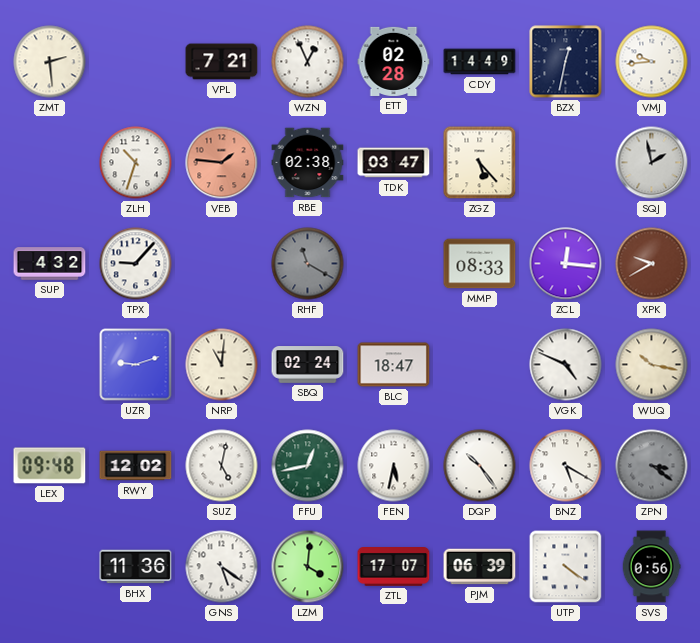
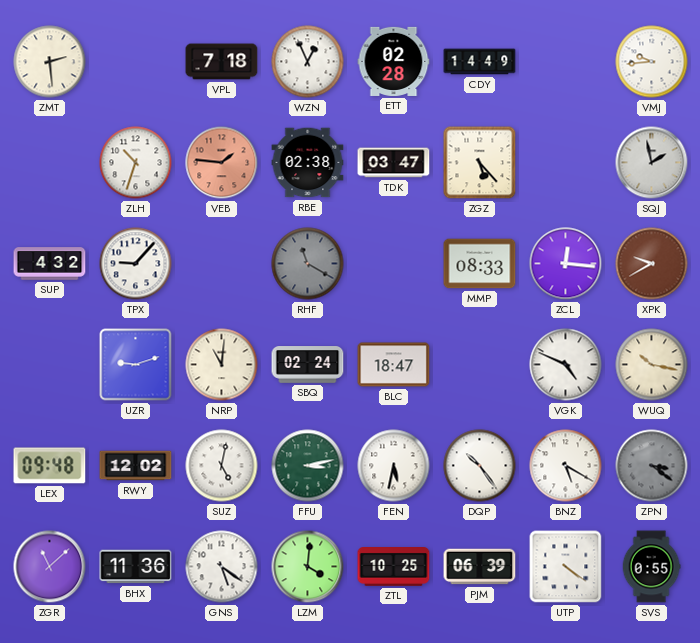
VPL: 7:21 -> 7:18 (222, 62)
BZX: 12:32 -> none (566, 62)
FFU: 12:43 -> 3:13 (308, 466)
ZGR: none -> 11:08 (50, 567)
ZTL: 17:07 -> 10:25 (394, 567)
SVS: 0:56 -> 0:55 (651, 567)
